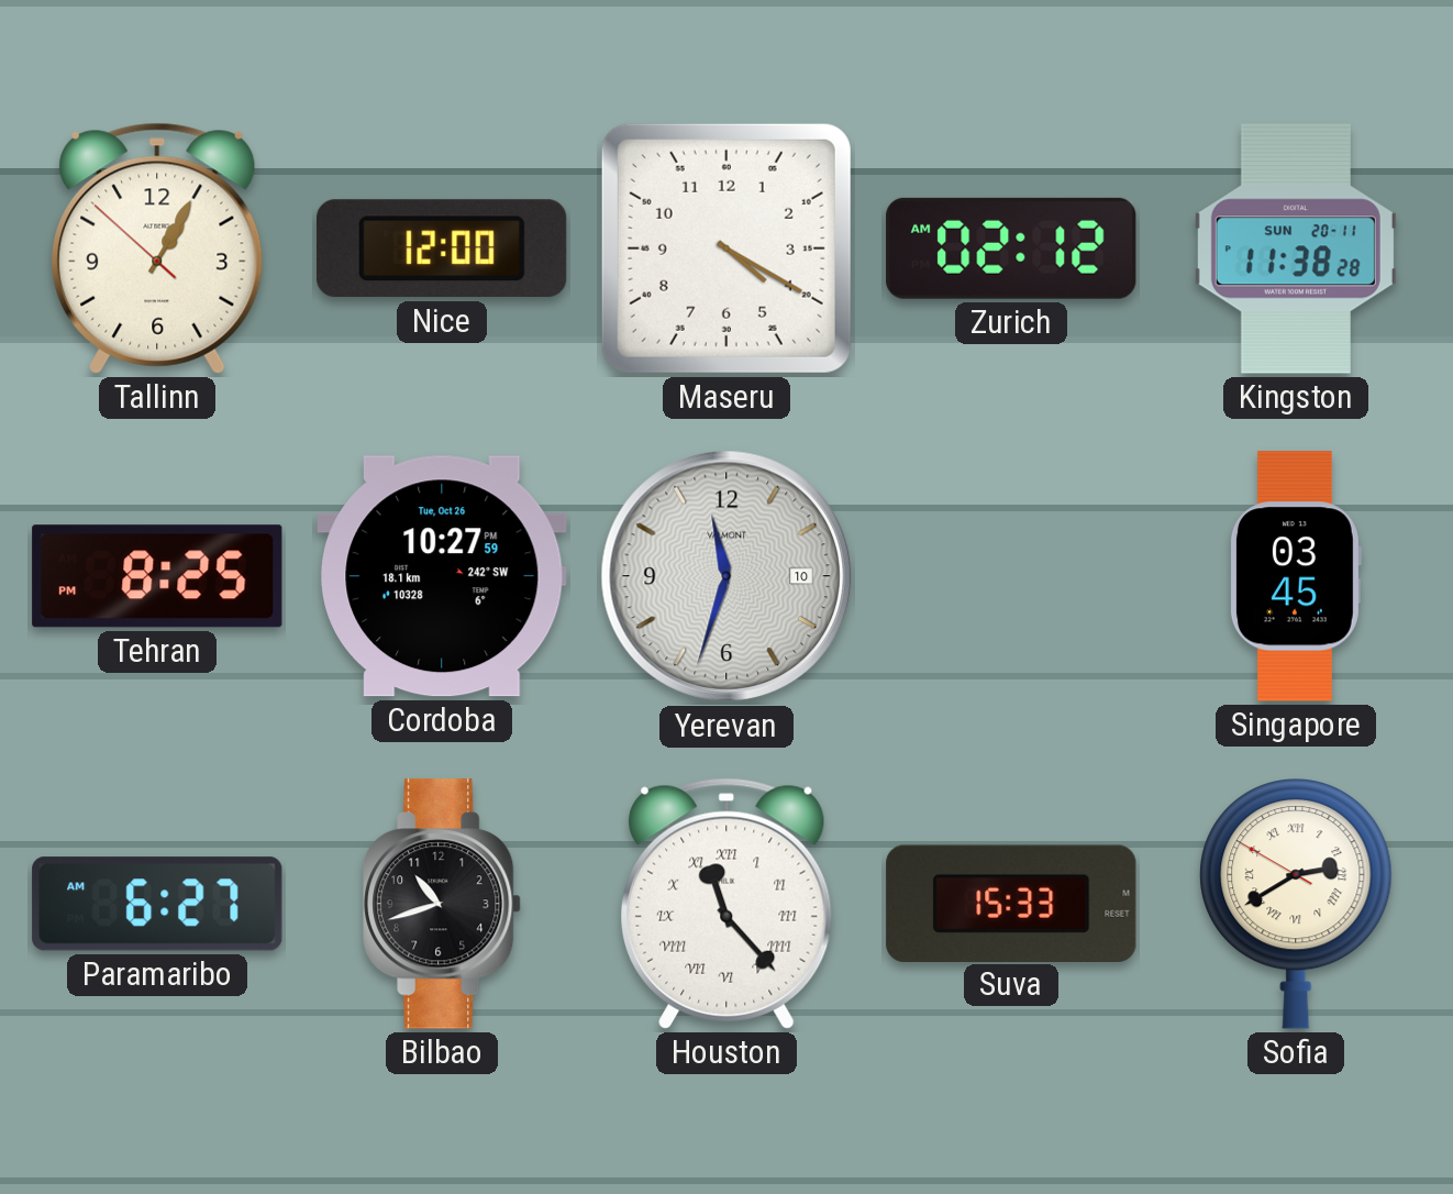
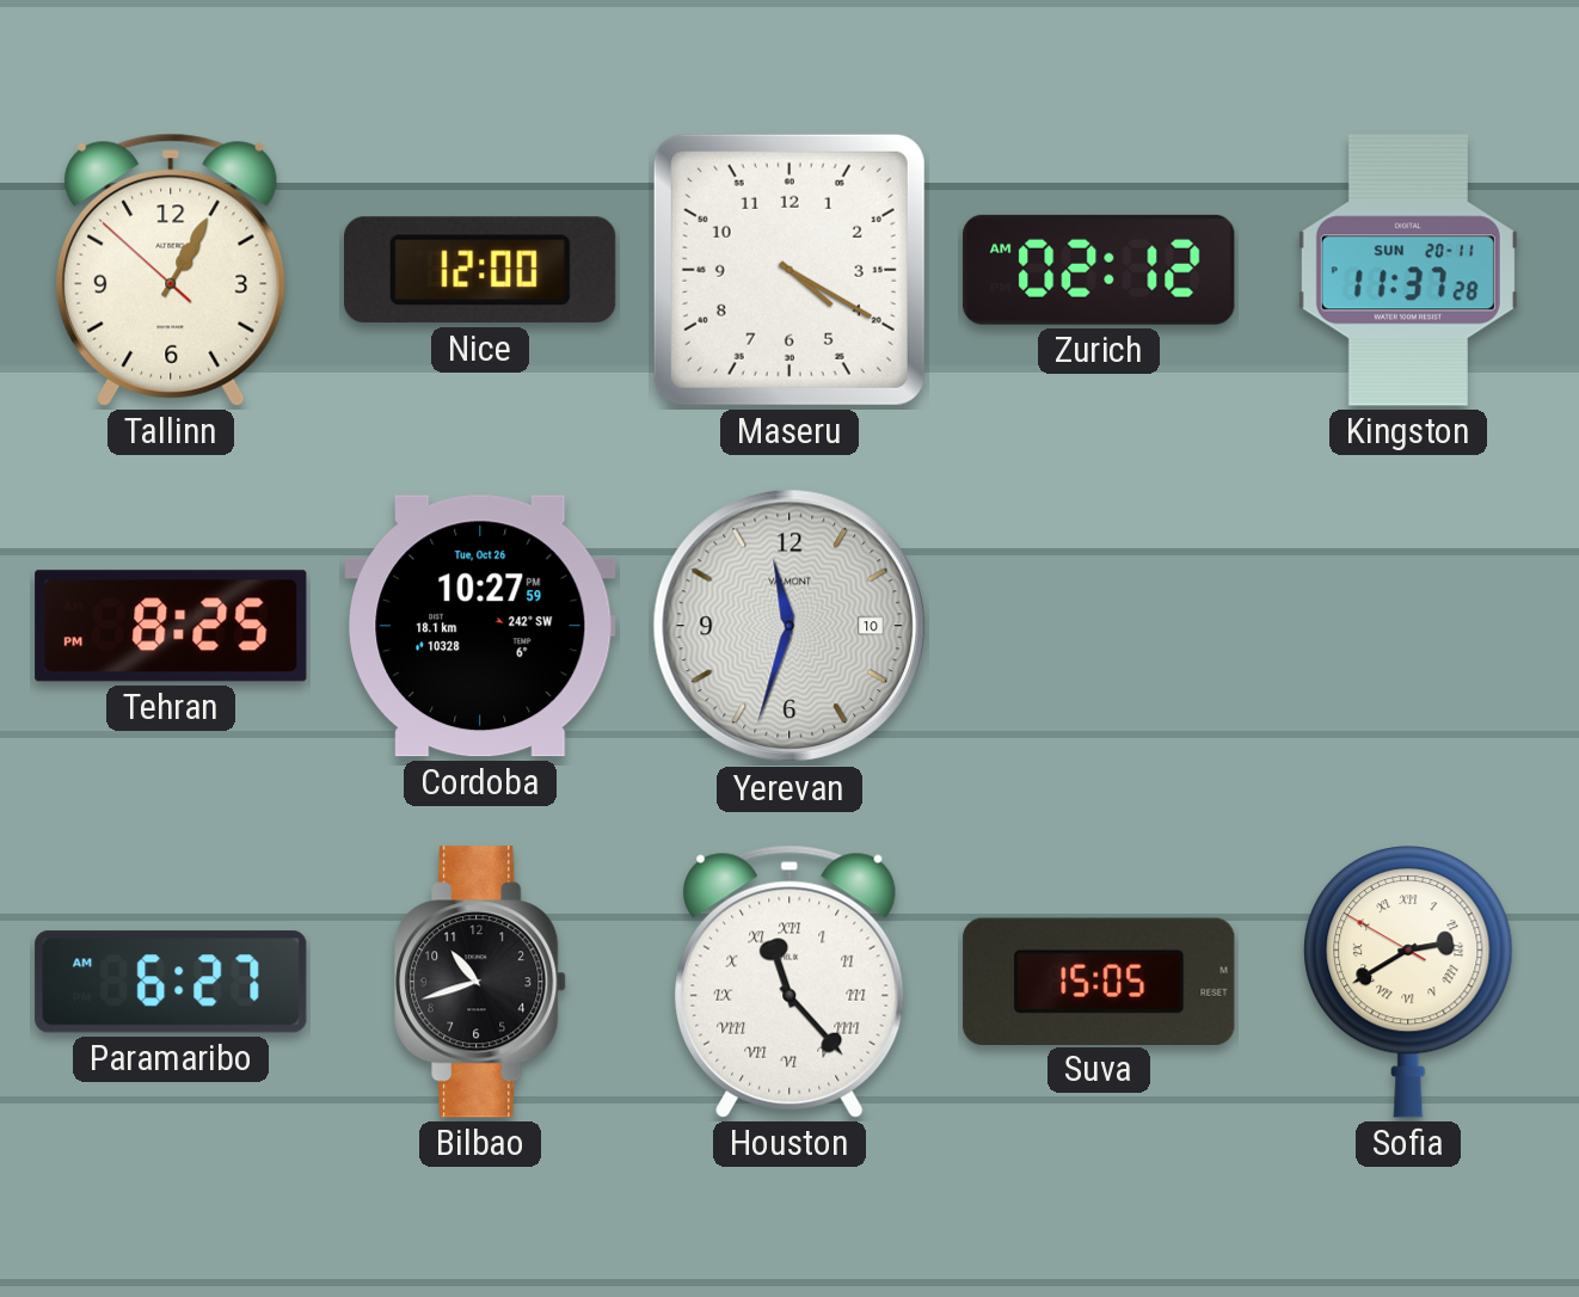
Kingston: 11:38 -> 11:37 (1408, 270)
Singapore: 03:45 -> none (1295, 576)
Suva: 15:33 -> 15:05 (1099, 981)
